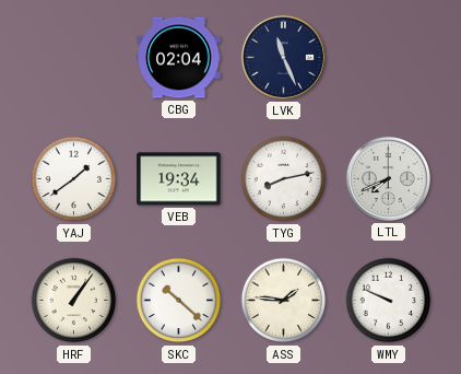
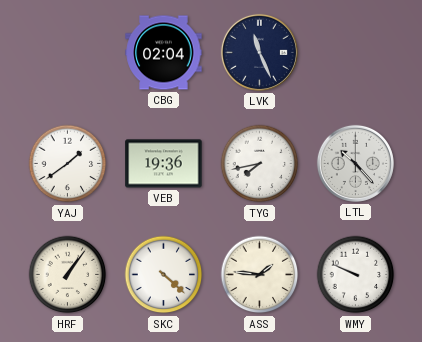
VEB: 19:34 -> 19:36 (164, 164)
TYG: 8:13 -> 7:43 (260, 164)
LTL: 7:41 -> 10:23 (355, 163)
SKC: 10:22 -> 4:22 (164, 275)
